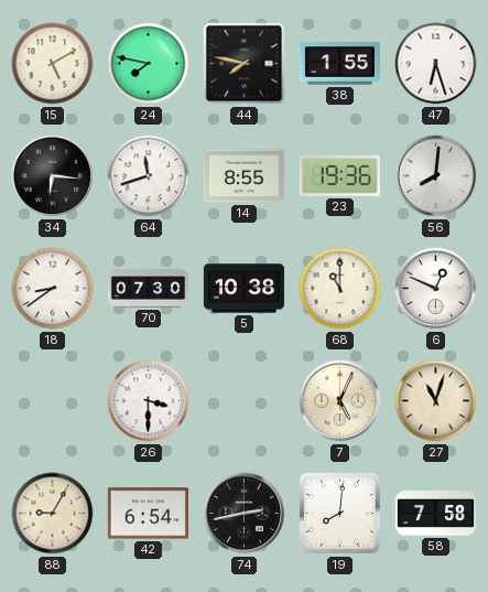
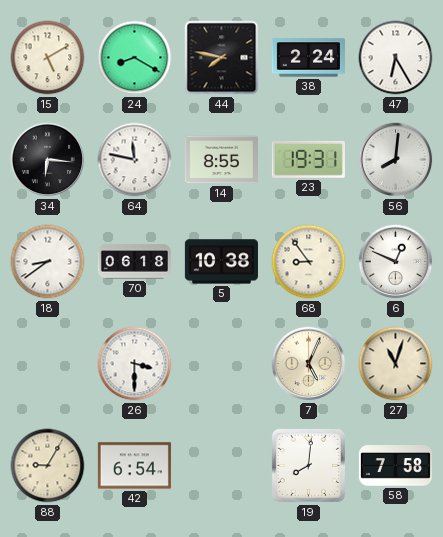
24: 7:47 -> 8:20 (135, 58)
38: 1:55 -> 2:24 (308, 58)
47: 6:27 -> 6:25 (396, 58)
64: 11:42 -> 11:47 (135, 160)
23: 19:36 -> 19:31 (308, 160)
70: 07:30 -> 06:18 (134, 262)
68: 11:00 -> 8:54 (309, 262)
74: 2:43 -> none (245, 514)
